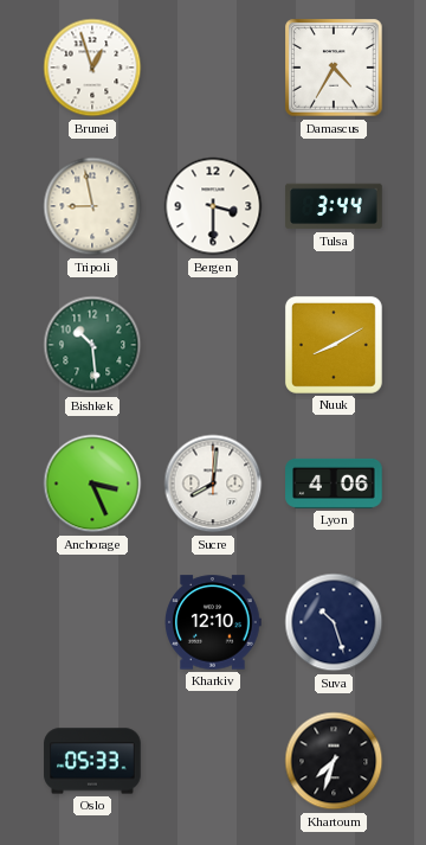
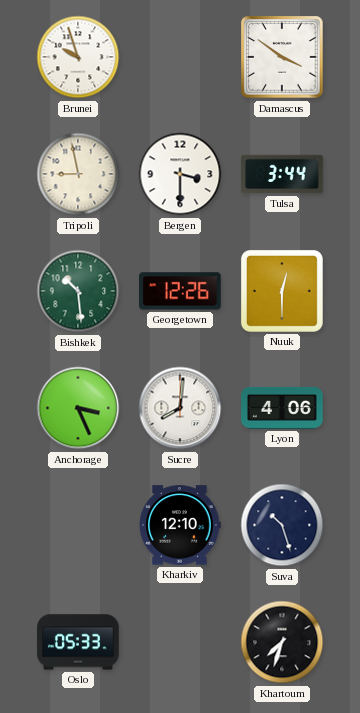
Brunei: 12:57 -> 9:57 (78, 57)
Damascus: 4:35 -> 3:51 (282, 57)
Georgetown: none -> 12:26 (180, 291)
Nuuk: 8:10 -> 12:30 (282, 291)
